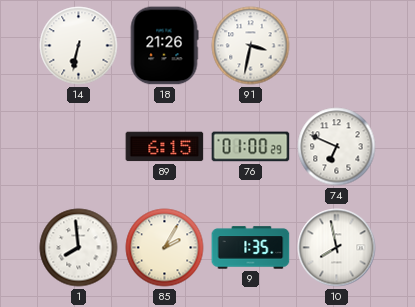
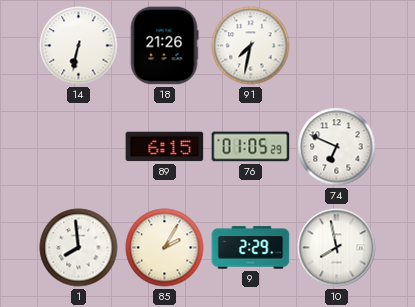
91: 3:32 -> 7:32 (251, 46)
76: 01:00 -> 01:05 (251, 147)
9: 1:35 -> 2:29 (251, 248)
